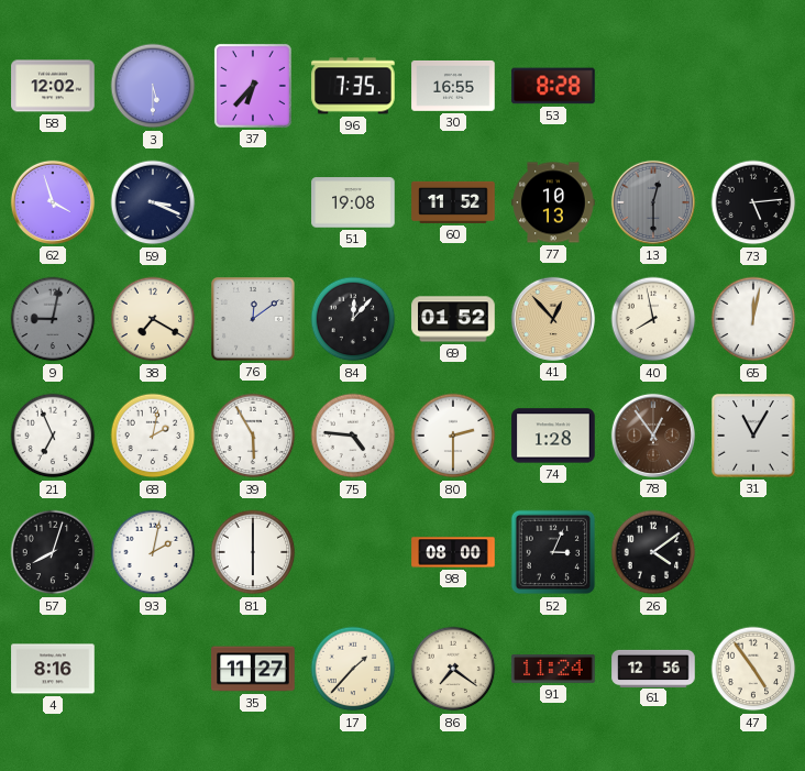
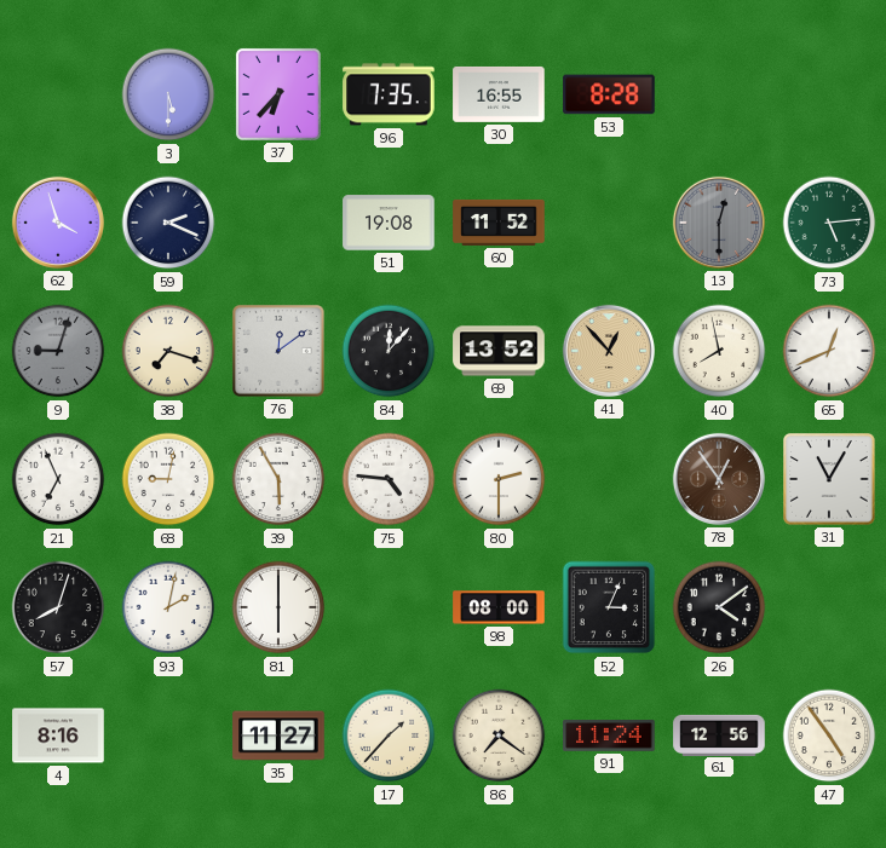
58: 12:02 -> none (53, 86)
59: 3:19 -> 2:19 (168, 223)
77: 10:13 -> none (553, 202)
73 dial: black -> green (829, 223)
9: 9:02 -> 9:03 (58, 351)
38: 7:20 -> 7:18 (168, 351)
69: 01:52 -> 13:52 (499, 351)
65: 12:02 -> 12:41 (829, 351)
68: 2:02 -> 9:02 (168, 479)
74: 1:28 -> none (553, 436)
